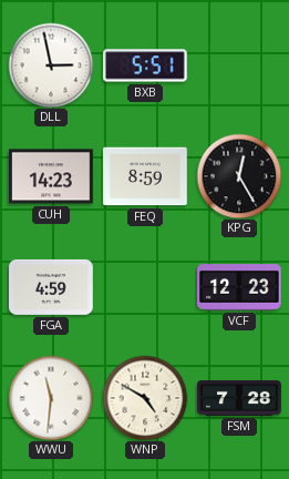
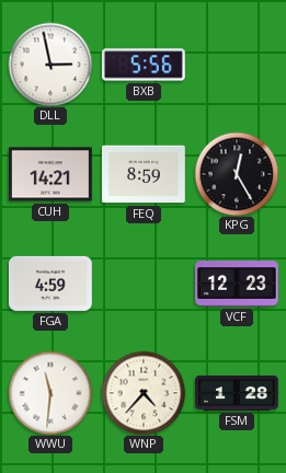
BXB: 5:51 -> 5:56 (145, 65)
CUH: 14:23 -> 14:21 (50, 174)
WNP: 4:50 -> 4:37 (144, 393)
FSM: 7:28 -> 1:28 (237, 393)
